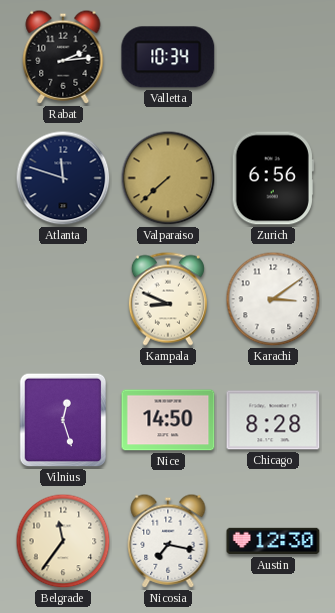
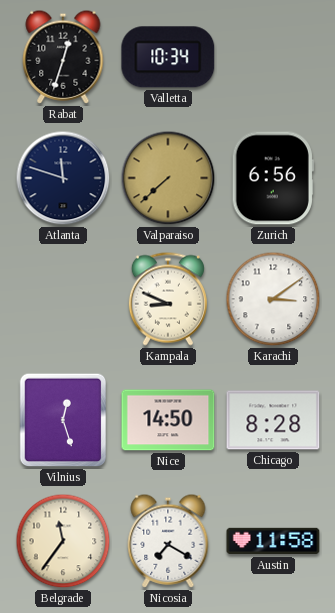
Rabat: 2:14 -> 12:33 (63, 57)
Nicosia: 7:17 -> 7:20 (168, 541)
Austin: 12:30 -> 11:58 (273, 541)
